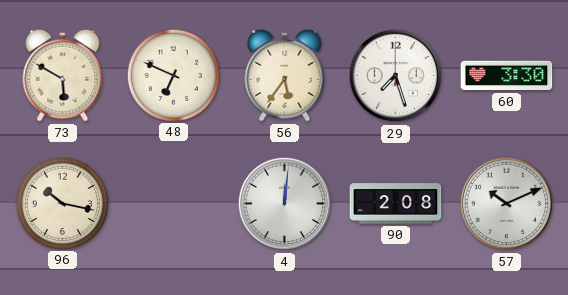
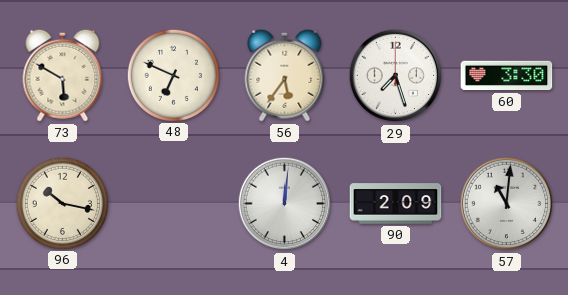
90: 2:08 -> 2:09 (396, 204)
57: 10:11 -> 11:01 (507, 204)
